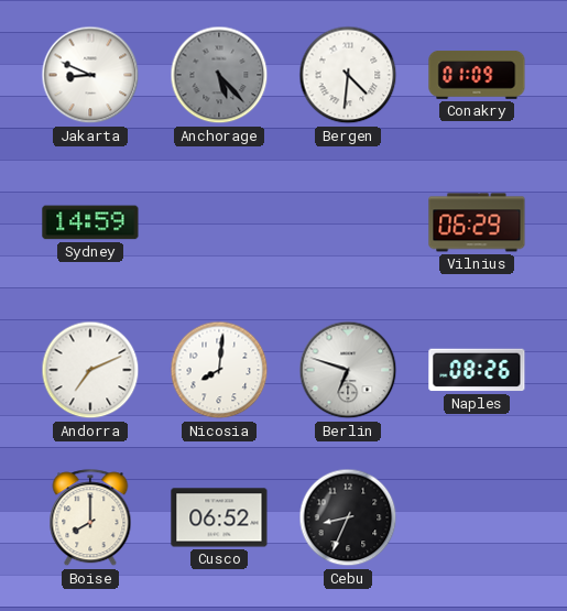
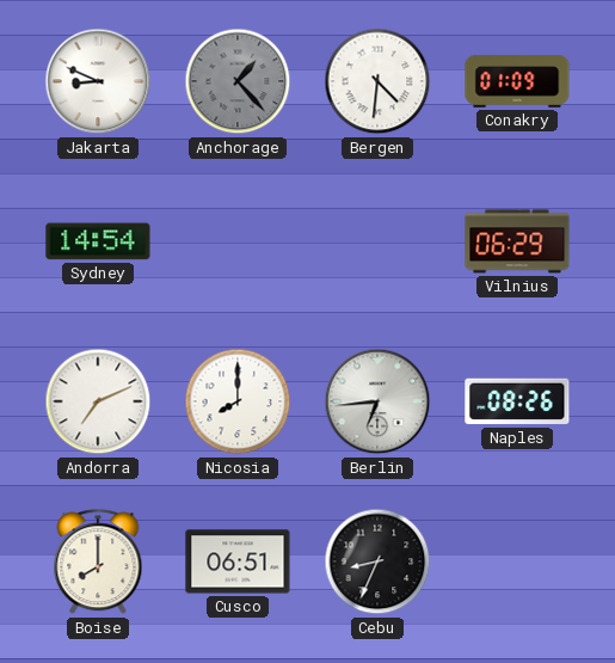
Anchorage: 5:23 -> 1:23 (238, 81)
Sydney: 14:59 -> 14:54 (98, 241)
Nicosia: 8:01 -> 8:00 (238, 401)
Berlin: 6:48 -> 6:44 (377, 401)
Cusco: 06:52 -> 06:51 (238, 561)
